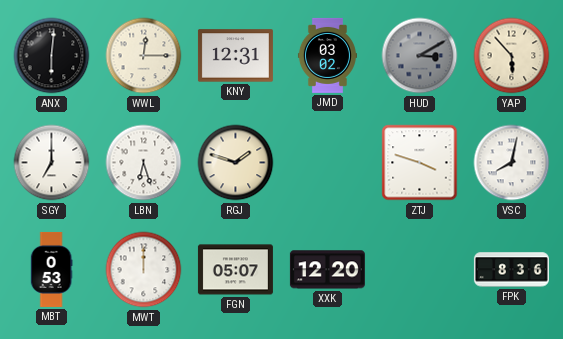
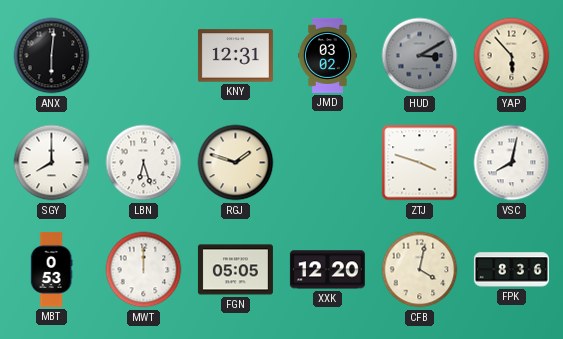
WWL: 12:15 -> none (144, 56)
SGY: 7:00 -> 8:00 (52, 163)
FGN: 05:07 -> 05:05 (235, 270)
CFB: none -> 4:02 (420, 270)
